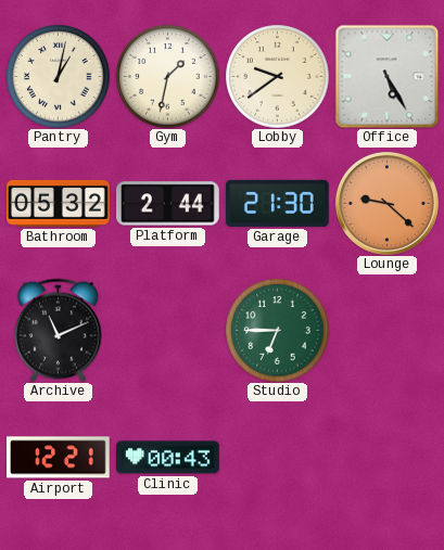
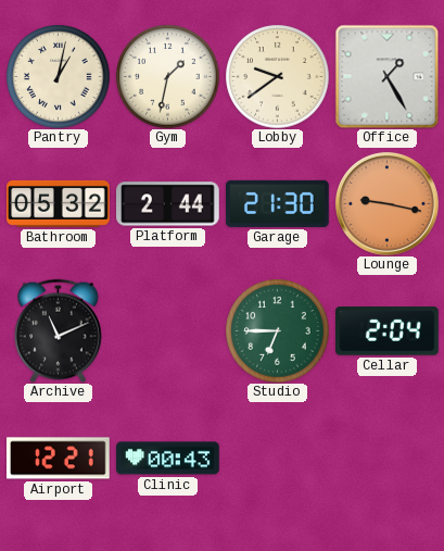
Office: 5:25 -> 1:25 (386, 76)
Lounge: 9:22 -> 9:17 (388, 204)
Cellar: none -> 2:04 (388, 331)
